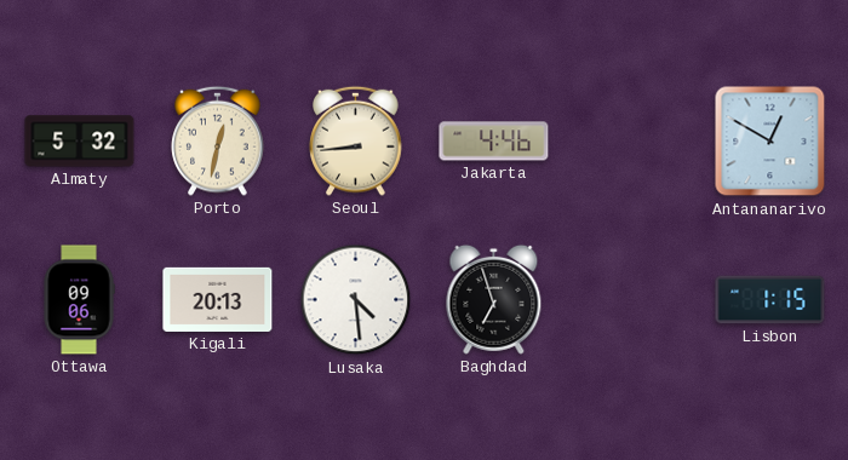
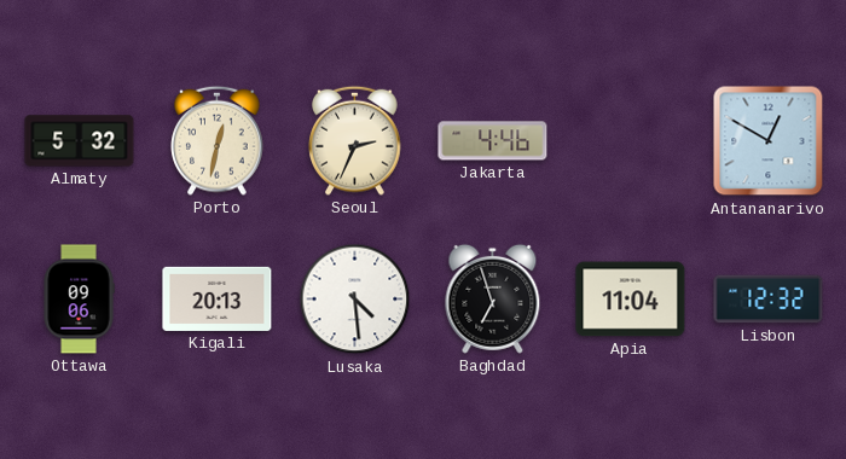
Seoul: 8:44 -> 2:34 (355, 140)
Apia: none -> 11:04 (631, 300)
Lisbon: 1:15 -> 12:32 (769, 300)
